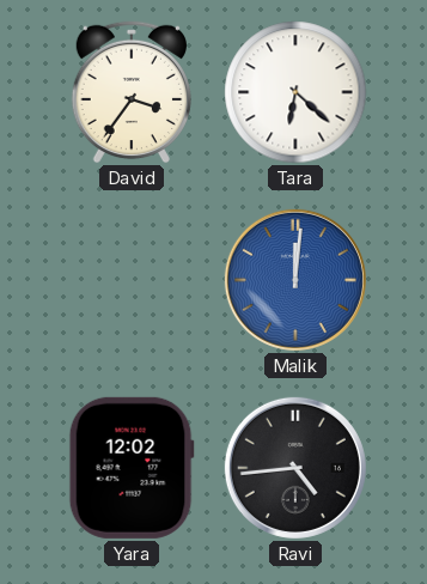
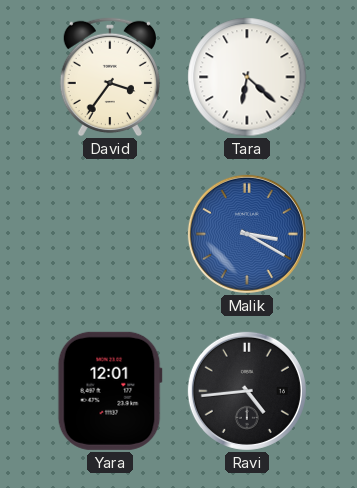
Malik: 12:01 -> 3:20 (247, 234)
Yara: 12:02 -> 12:01 (110, 391)
